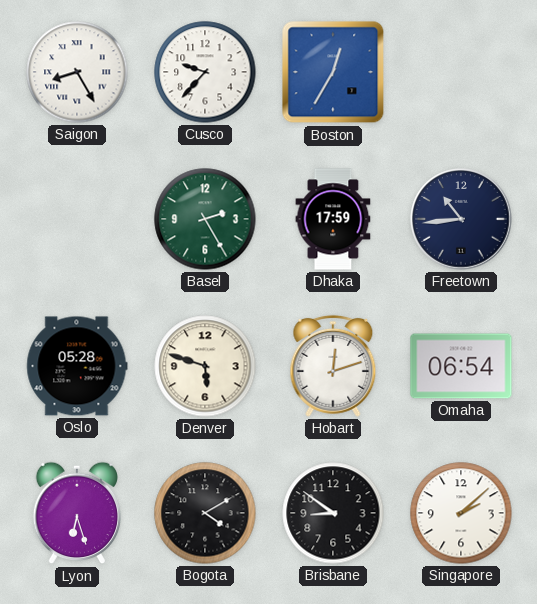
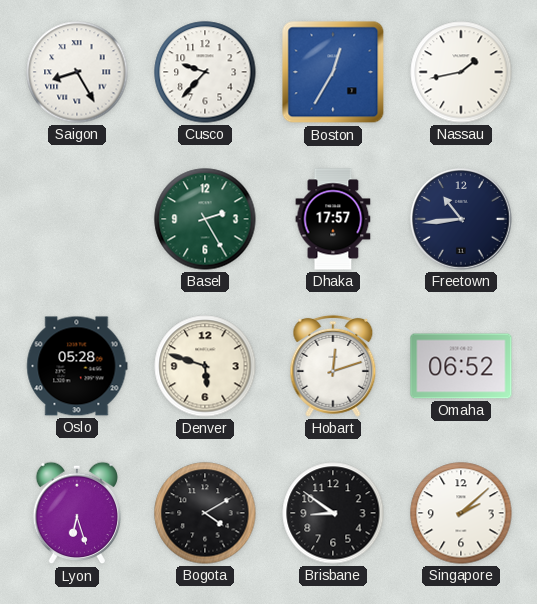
Nassau: none -> 1:43 (461, 72)
Dhaka: 17:59 -> 17:57 (333, 219)
Omaha: 06:54 -> 06:52 (461, 366)
